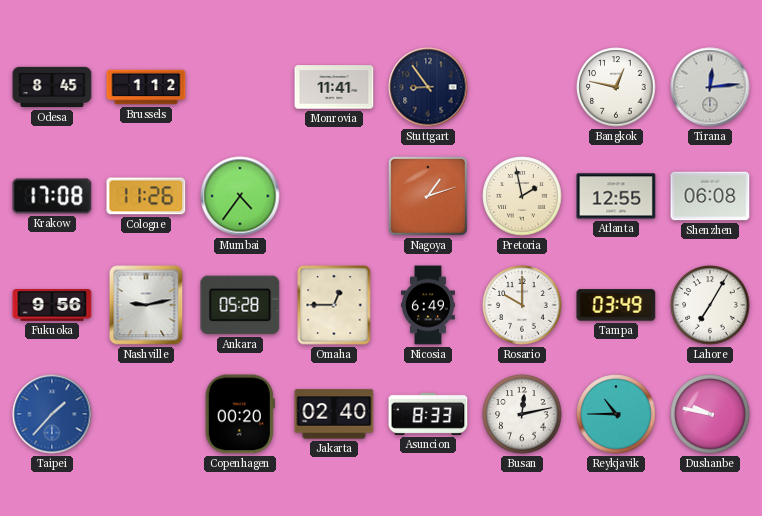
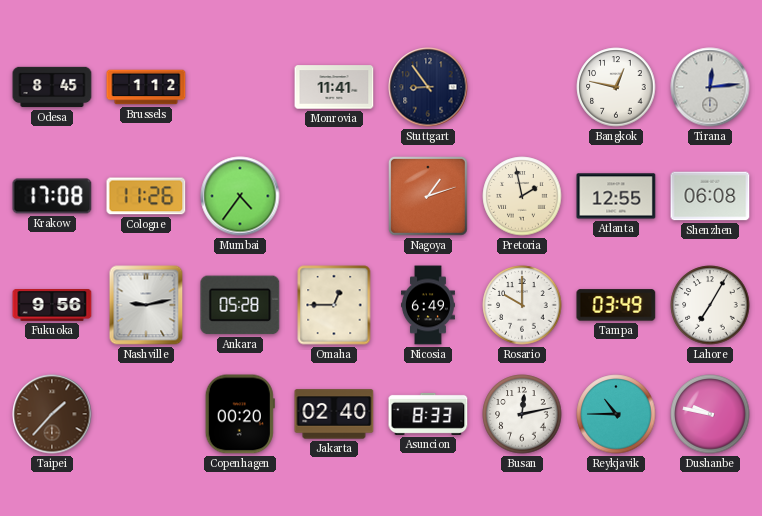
Taipei dial: blue -> brown (52, 414)
